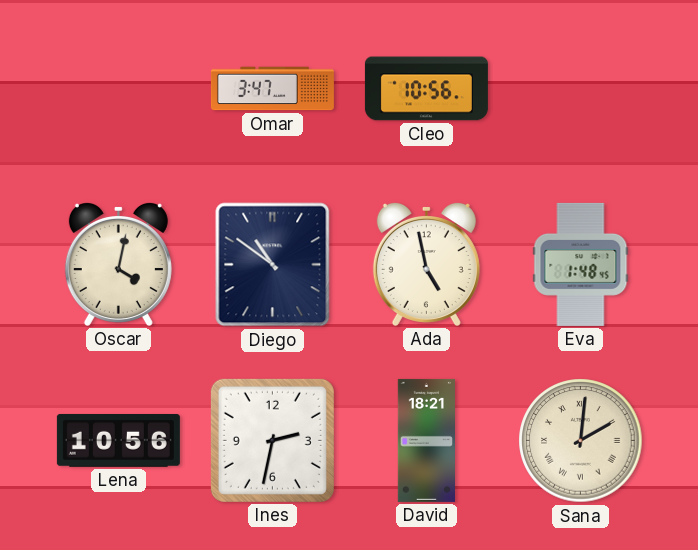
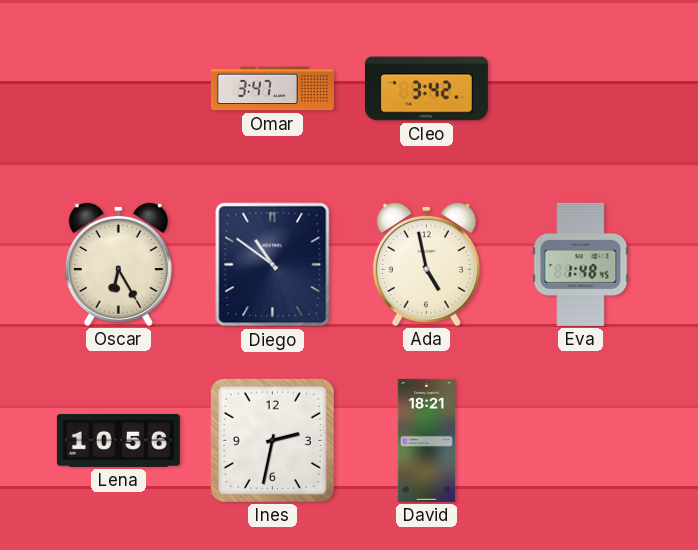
Cleo: 10:56 -> 3:42 (426, 89)
Oscar: 4:02 -> 6:25 (118, 264)
Sana: 2:01 -> none (581, 441)
